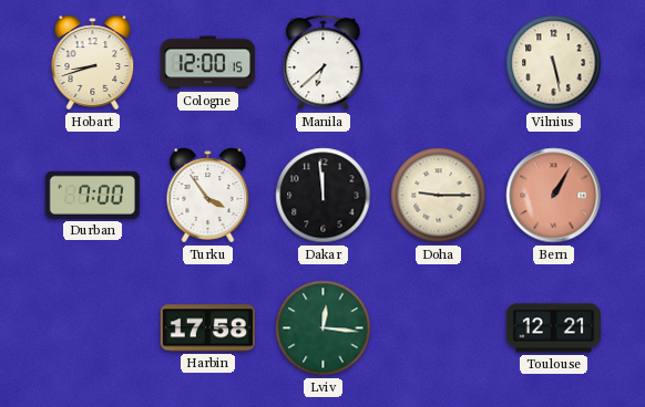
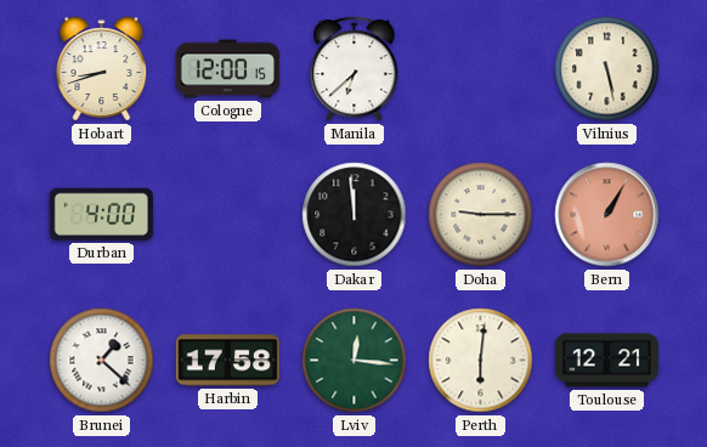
Durban: 7:00 -> 4:00 (101, 214)
Turku: 3:54 -> none (208, 196)
Brunei: none -> 1:22 (102, 361)
Perth: none -> 6:01 (481, 361)
